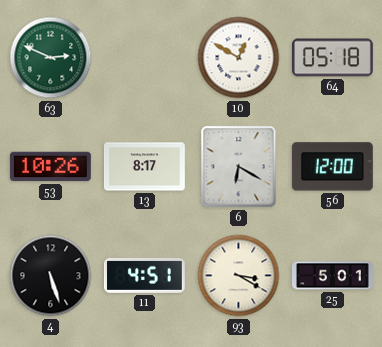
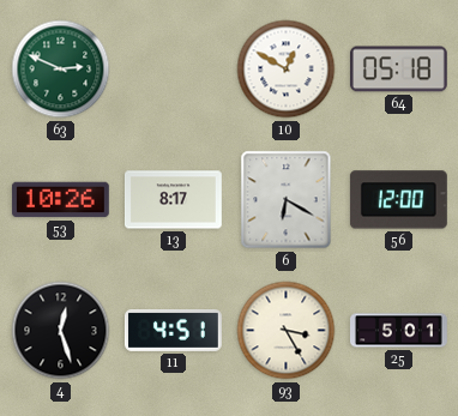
4: 5:27 -> 12:27 (61, 331)
93: 3:20 -> 3:25 (287, 331)
